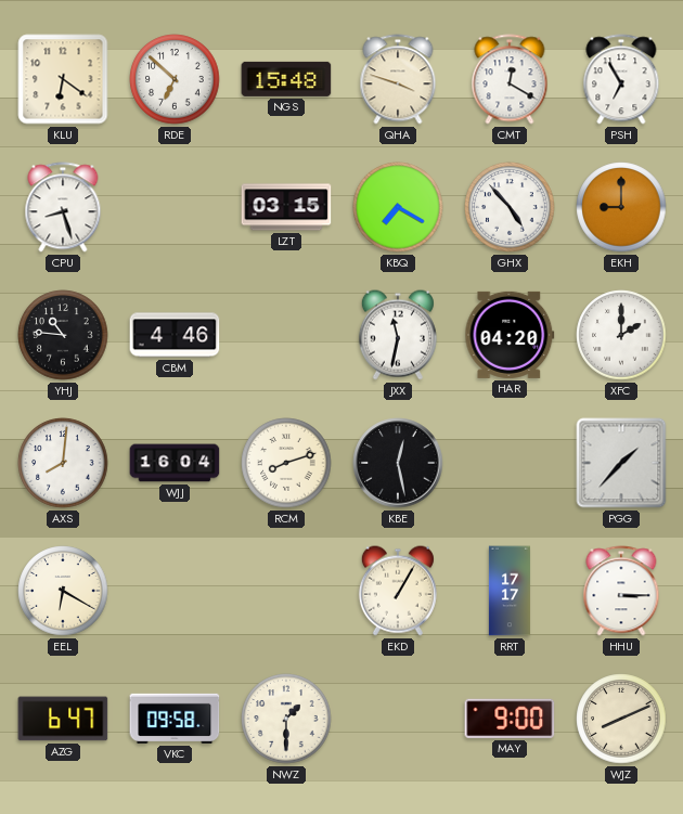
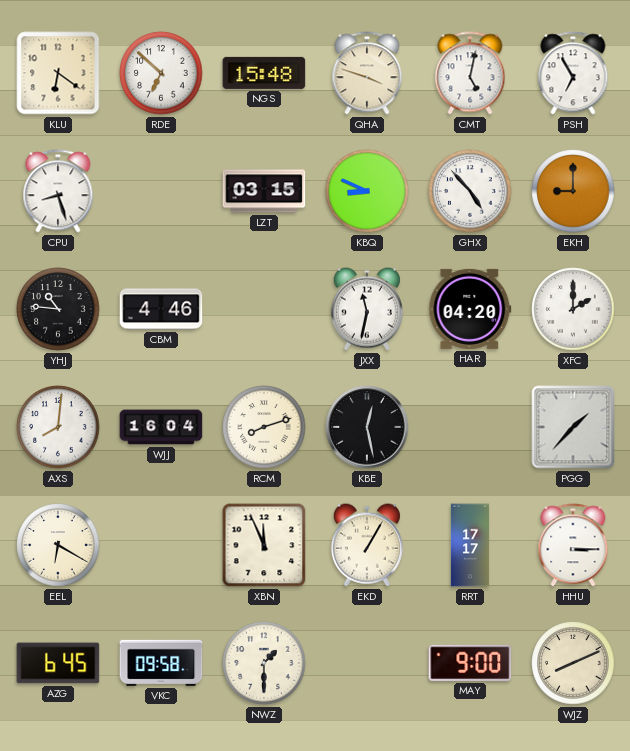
CMT: 12:20 -> 5:02 (470, 73)
KBQ: 7:20 -> 8:49 (367, 191)
XBN: none -> 11:56 (264, 545)
AZG: 6:47 -> 6:45 (58, 663)
